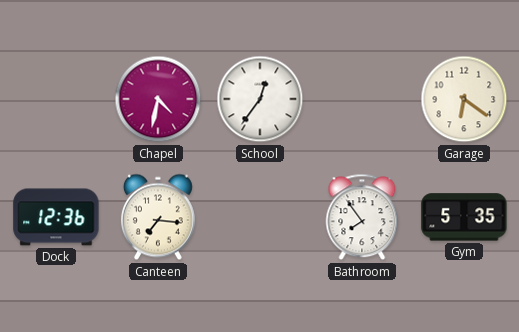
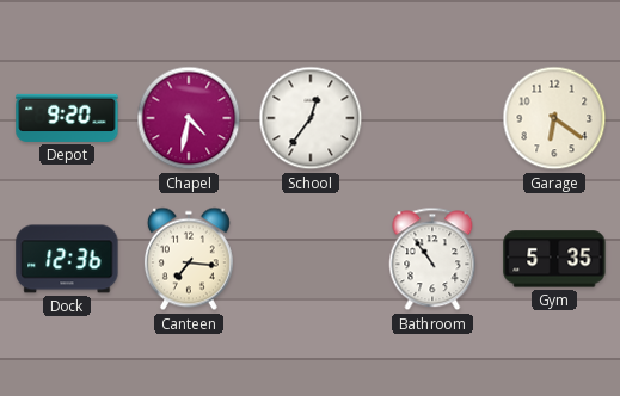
Depot: none -> 9:20 (67, 118)
Bathroom: 7:54 -> 10:54 (432, 259)
